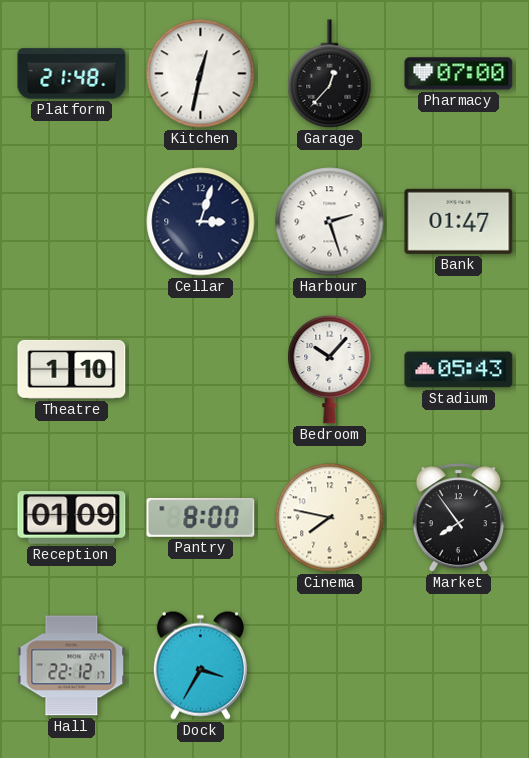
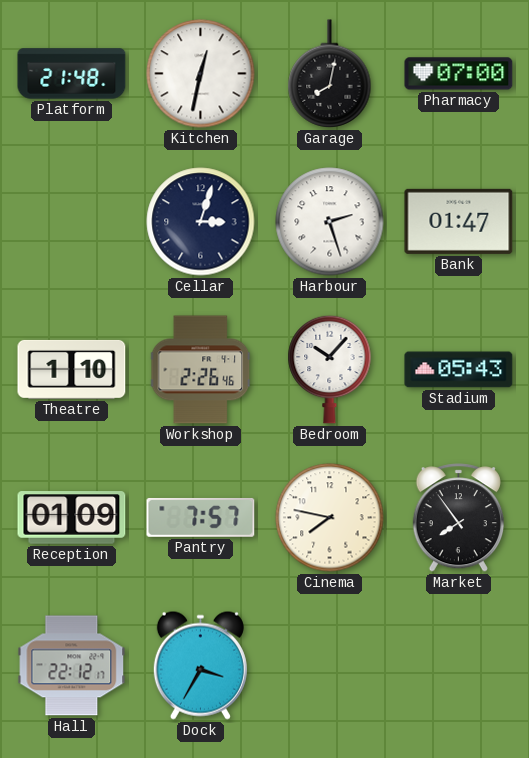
Garage: 12:37 -> 8:02 (330, 74)
Workshop: none -> 2:26 (201, 370)
Pantry: 8:00 -> 7:57 (201, 517)
